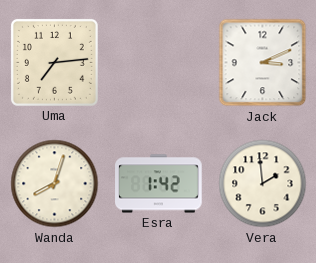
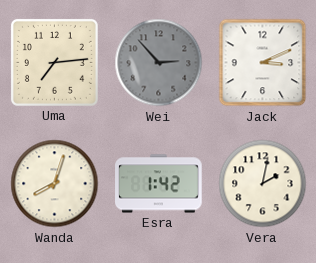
Wei: none -> 2:53 (159, 63)
Vera: 1:59 -> 2:02 (263, 184)
